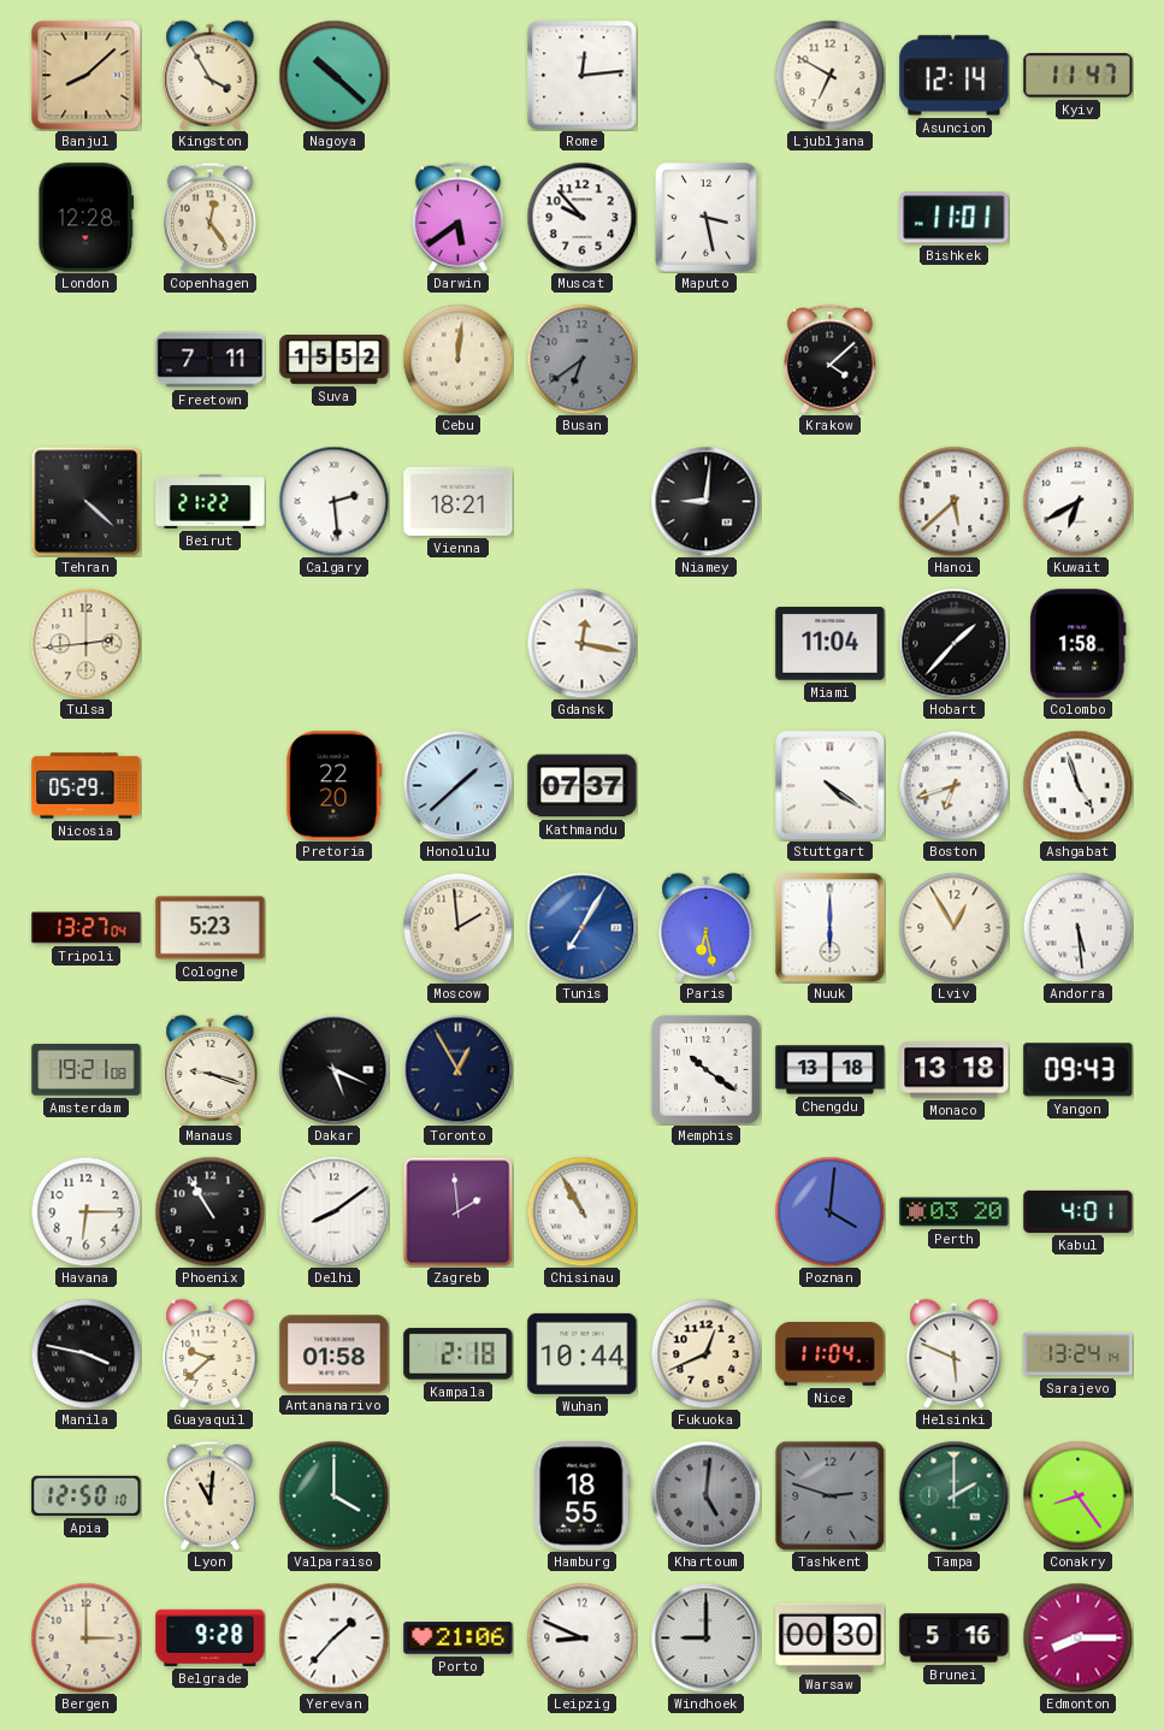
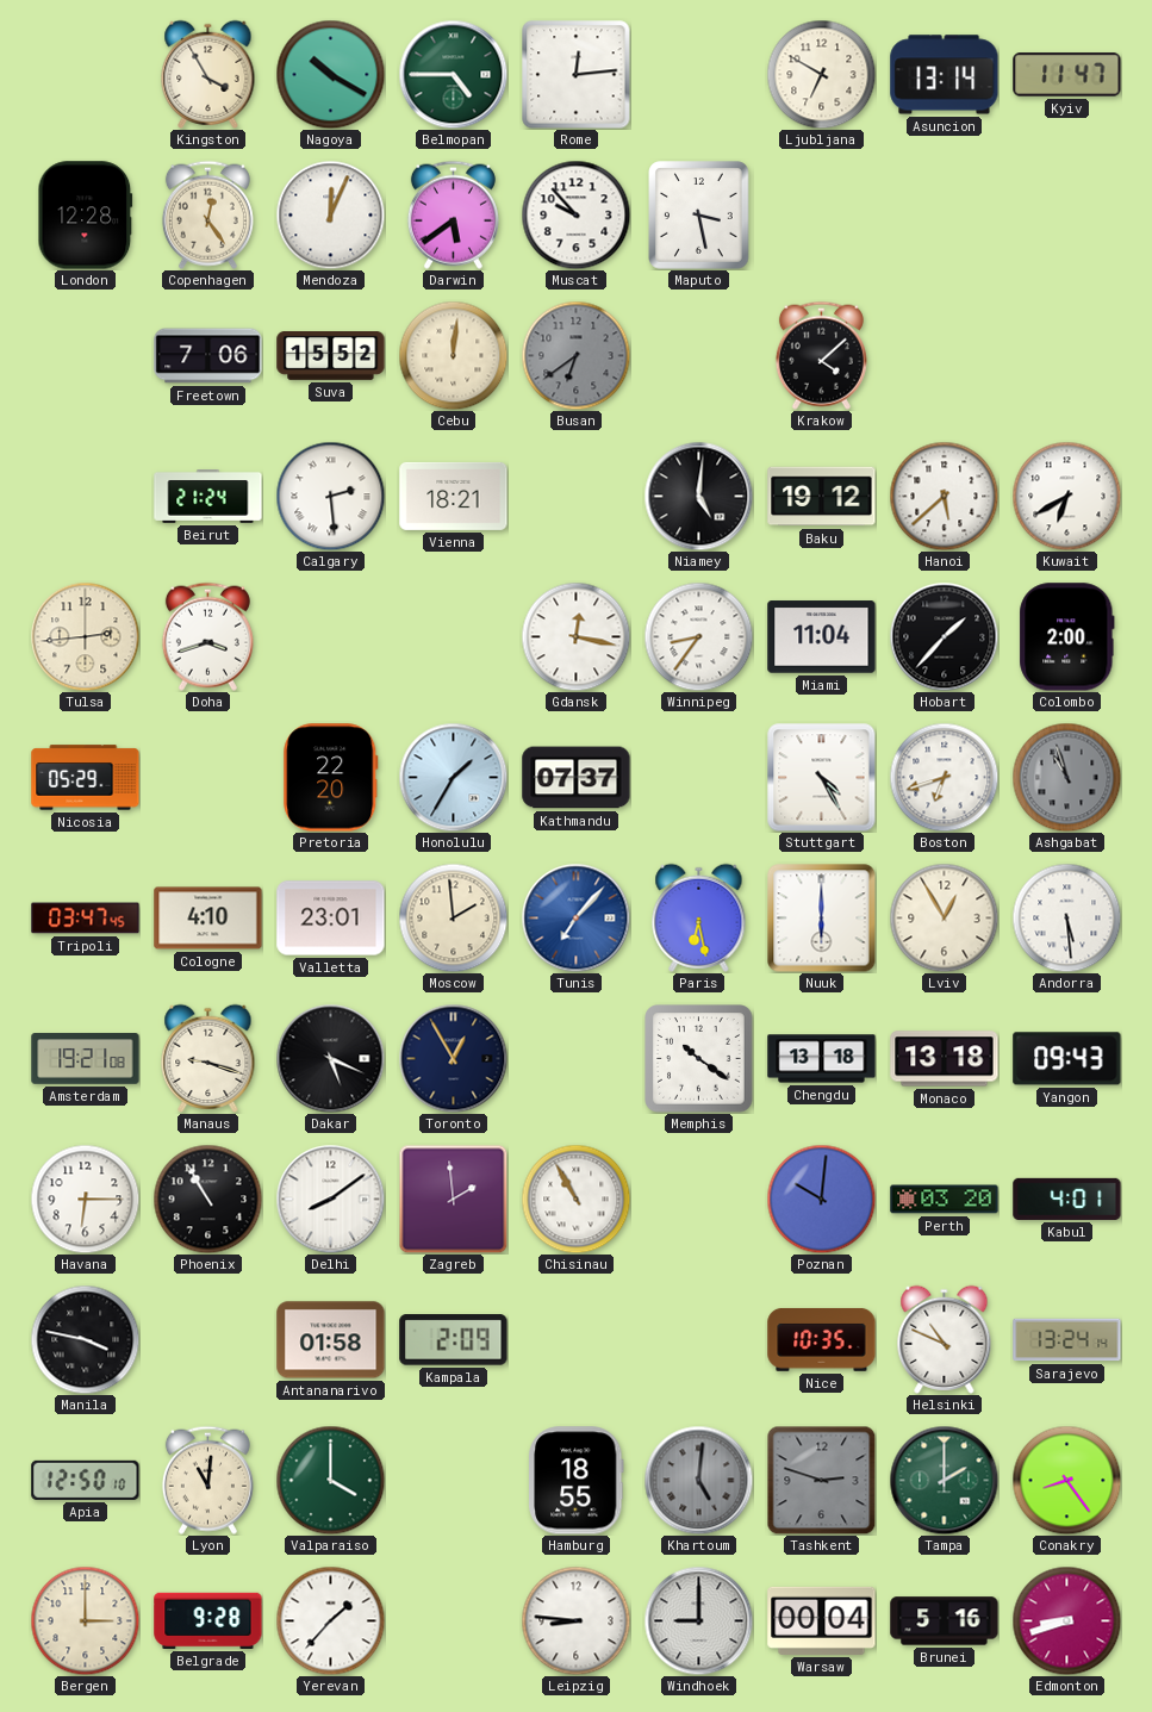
Banjul: 8:08 -> none (85, 75)
Nagoya: 10:22 -> 10:20 (330, 74)
Belmopan: none -> 4:45 (453, 74)
Asuncion: 12:14 -> 13:14 (945, 75)
Mendoza: none -> 12:04 (330, 214)
Bishkek: 11:01 -> none (955, 218)
Freetown: 7:11 -> 7:06 (208, 356)
Tehran: 4:22 -> none (85, 501)
Beirut: 21:22 -> 21:24 (208, 497)
Niamey: 9:01 -> 5:01 (698, 496)
Baku: none -> 19:12 (822, 497)
Doha: none -> 3:42 (207, 636)
Winnipeg: none -> 8:36 (698, 636)
Colombo: 1:58 -> 2:00 (1067, 637)
Honolulu: 1:38 -> 1:35 (453, 777)
Stuttgart: 4:21 -> 4:25 (821, 777)
Ashgabat: 4:57 -> 10:57 (1066, 777)
Ashgabat dial: white -> grey (1066, 777)
Tripoli: 13:27 -> 03:47 (86, 919)
Cologne: 5:23 -> 4:10 (208, 919)
Valletta: none -> 23:01 (331, 919)
Tunis: 7:05 -> 7:07 (575, 917)
Poznan: 4:01 -> 10:01 (821, 1199)
Guayaquil: 9:38 -> none (211, 1353)
Kampala: 2:18 -> 2:09 (454, 1340)
Wuhan: 10:44 -> none (583, 1353)
Fukuoka: 12:41 -> none (705, 1353)
Nice: 11:04 -> 10:35 (822, 1340)
Helsinki: 5:49 -> 10:49 (945, 1339)
Porto: 21:06 -> none (459, 1639)
Leipzig: 8:49 -> 8:46 (575, 1620)
Warsaw: 00:30 -> 00:04 (822, 1620)
Edmonton: 8:15 -> 8:42 (1066, 1620)
